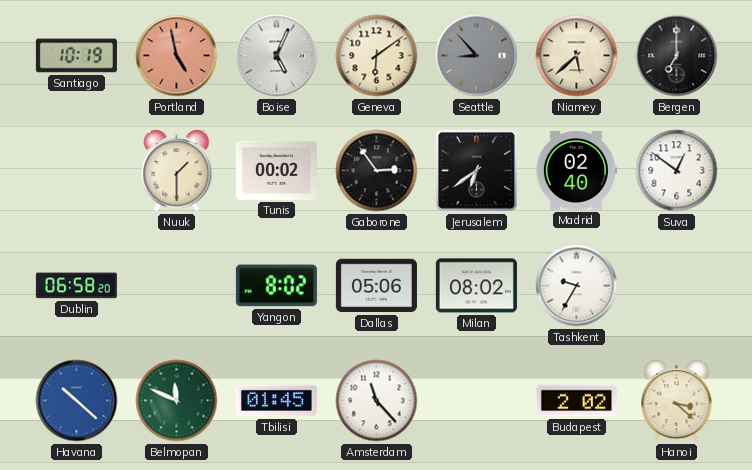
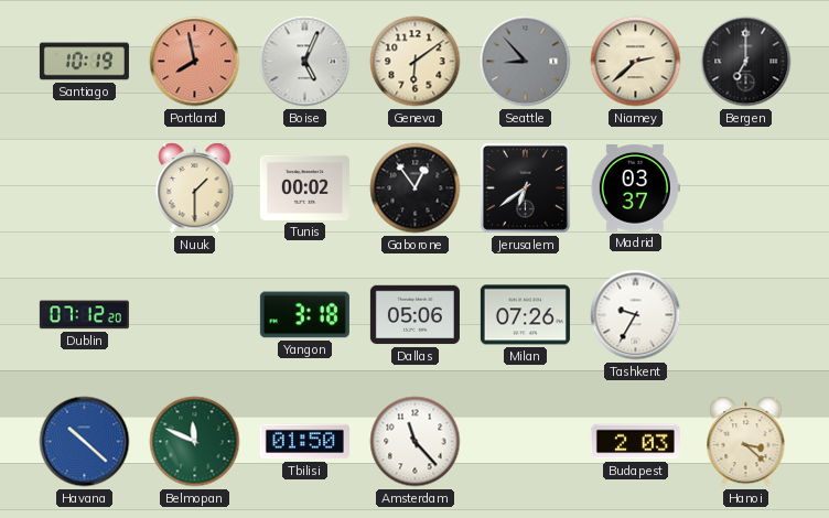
Portland: 4:58 -> 7:58 (195, 62)
Niamey: 5:38 -> 2:38 (636, 62)
Gaborone: 2:54 -> 12:54 (416, 188)
Madrid: 02:40 -> 03:37 (635, 188)
Suva: 12:51 -> none (677, 171)
Dublin: 06:58 -> 07:12 (84, 315)
Yangon: 8:02 -> 3:18 (304, 315)
Milan: 08:02 -> 07:26 (525, 315)
Tbilisi: 01:45 -> 01:50 (304, 442)
Budapest: 2:02 -> 2:03 (635, 442)
